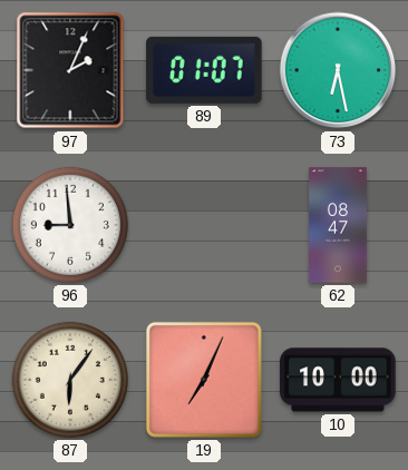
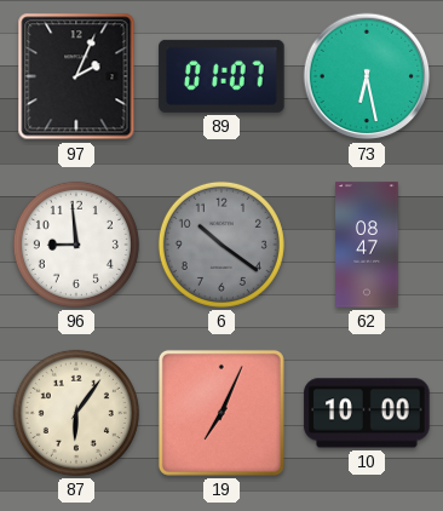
6: none -> 10:21 (221, 245)
